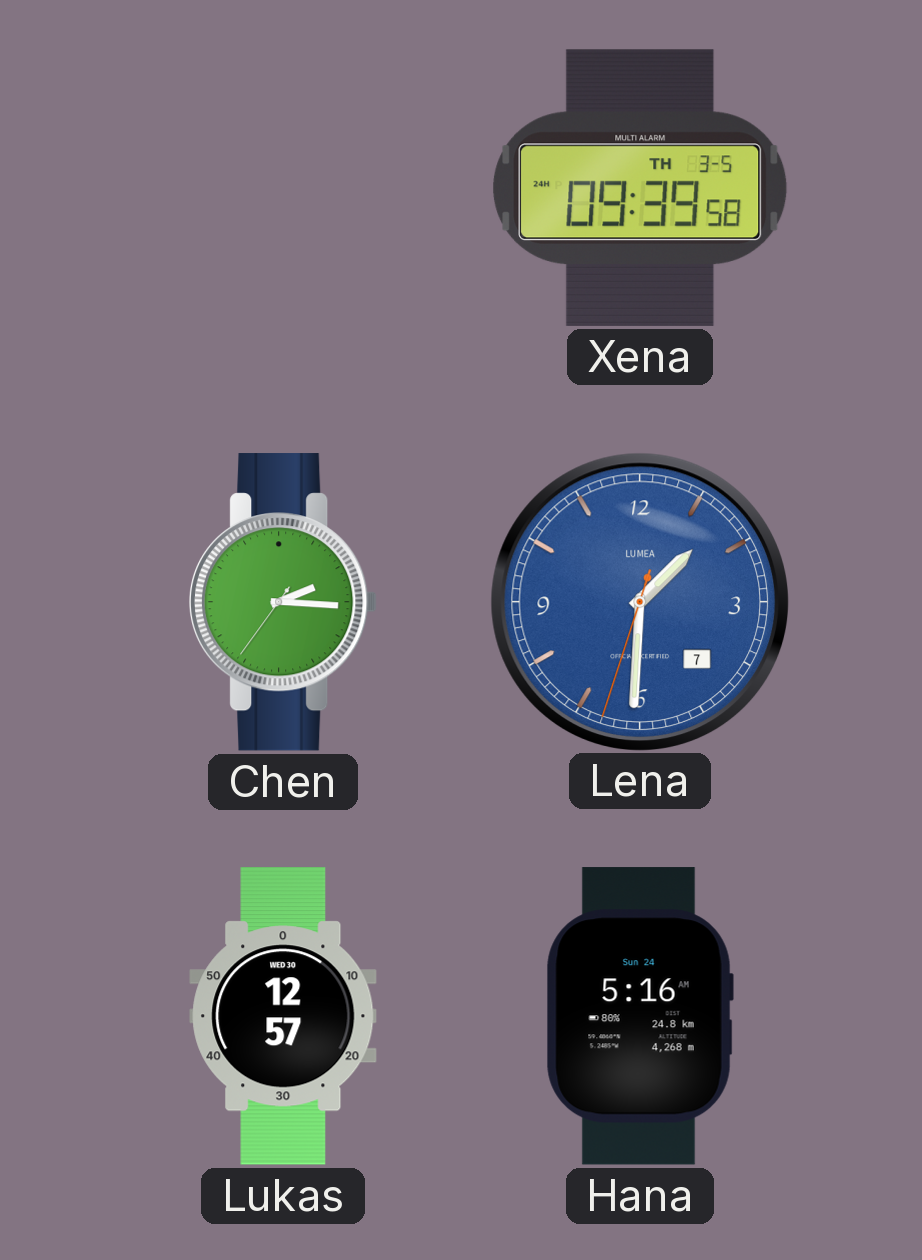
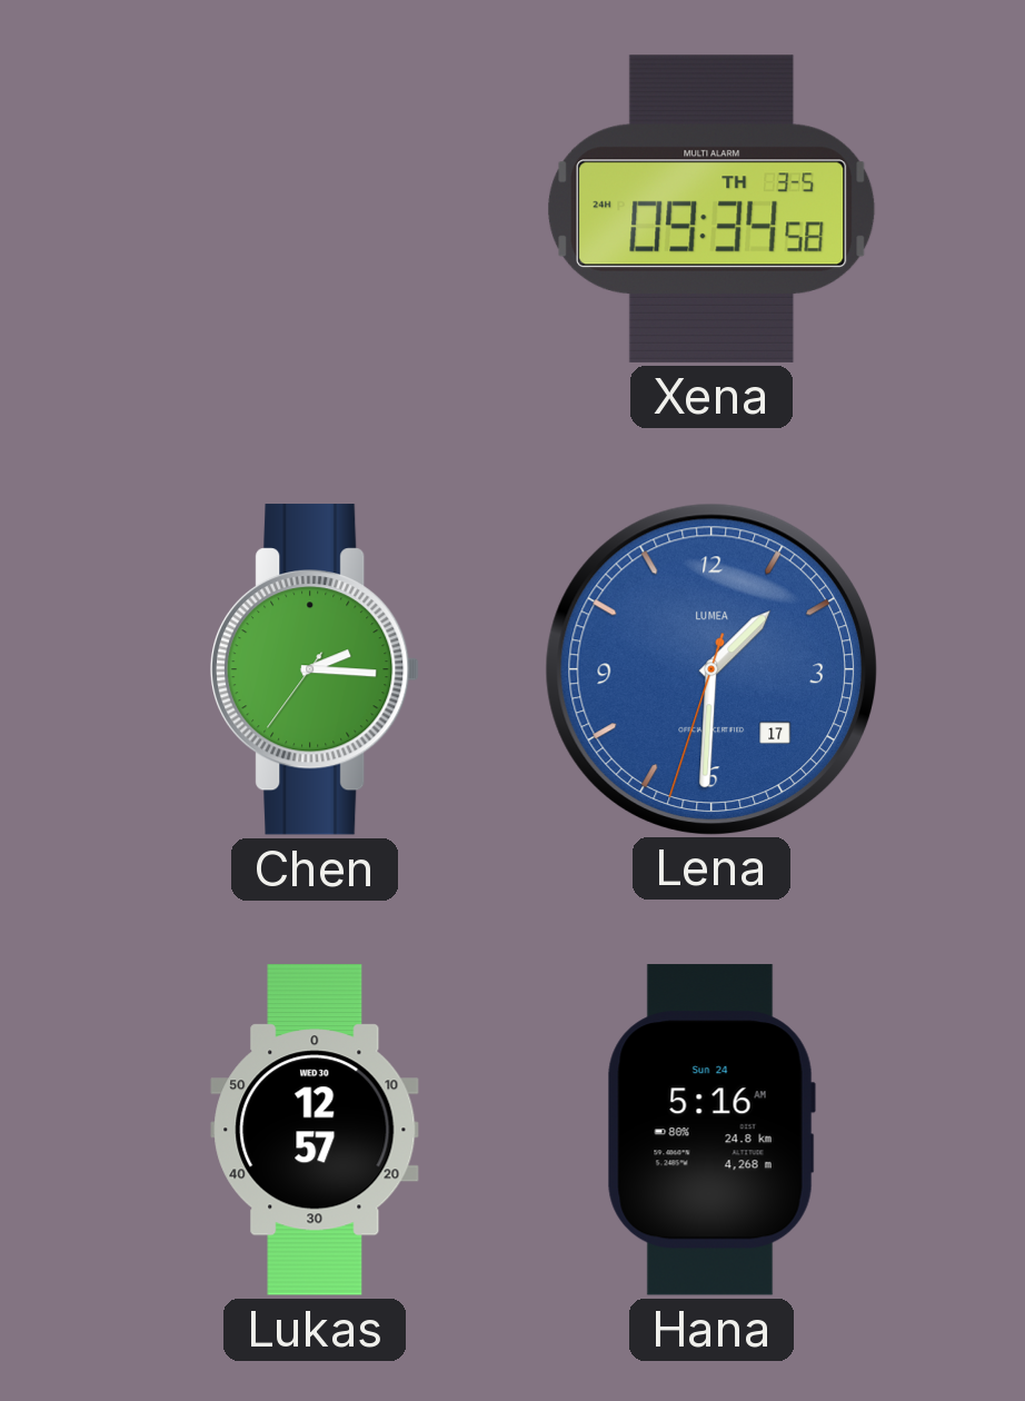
Xena: 09:39 -> 09:34 (711, 209)
Lena date: 7 -> 17 (710, 668)
